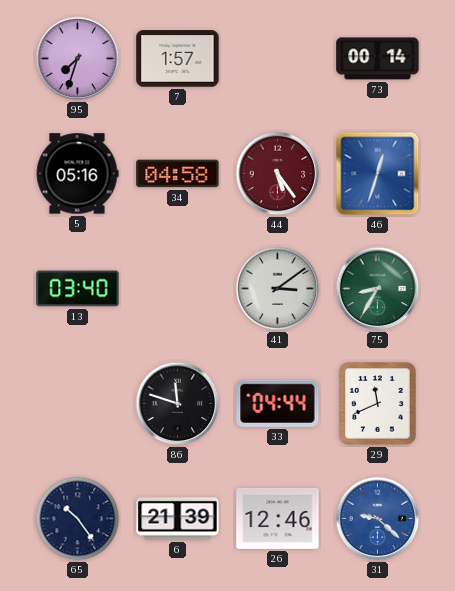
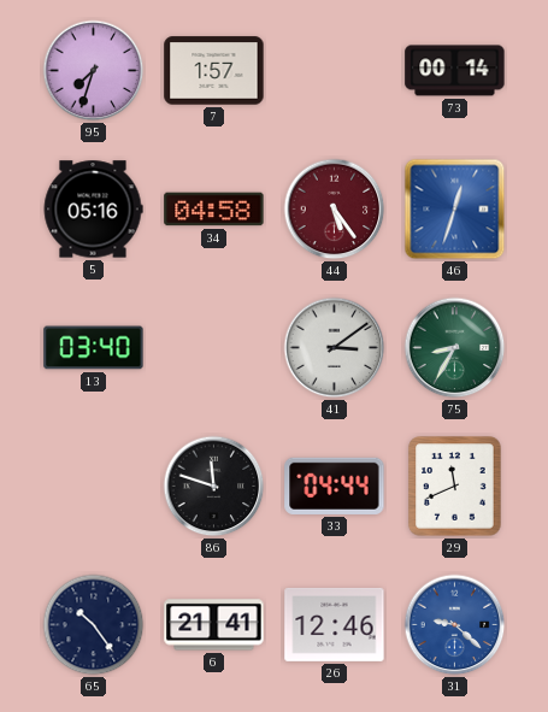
6: 21:39 -> 21:41 (214, 625)
